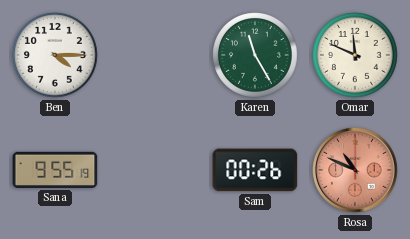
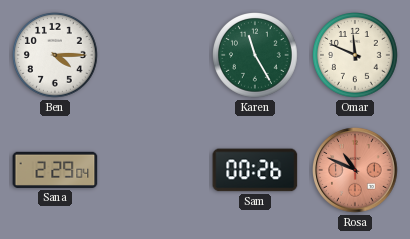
Sana: 9:55 -> 2:29 (55, 170)
